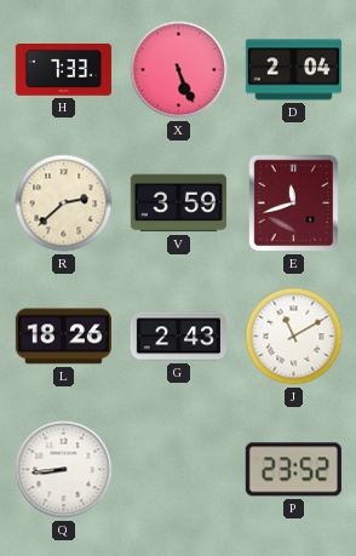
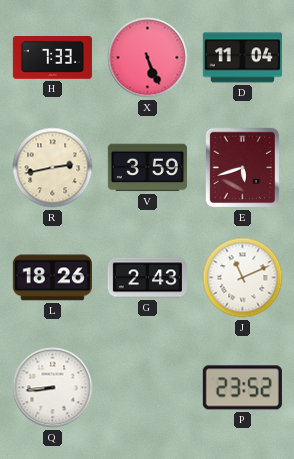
D: 2:04 -> 11:04 (242, 58)
R: 2:38 -> 2:43 (53, 168)
E: 11:42 -> 5:42 (243, 168)
J: 11:10 -> 11:11 (243, 278)
